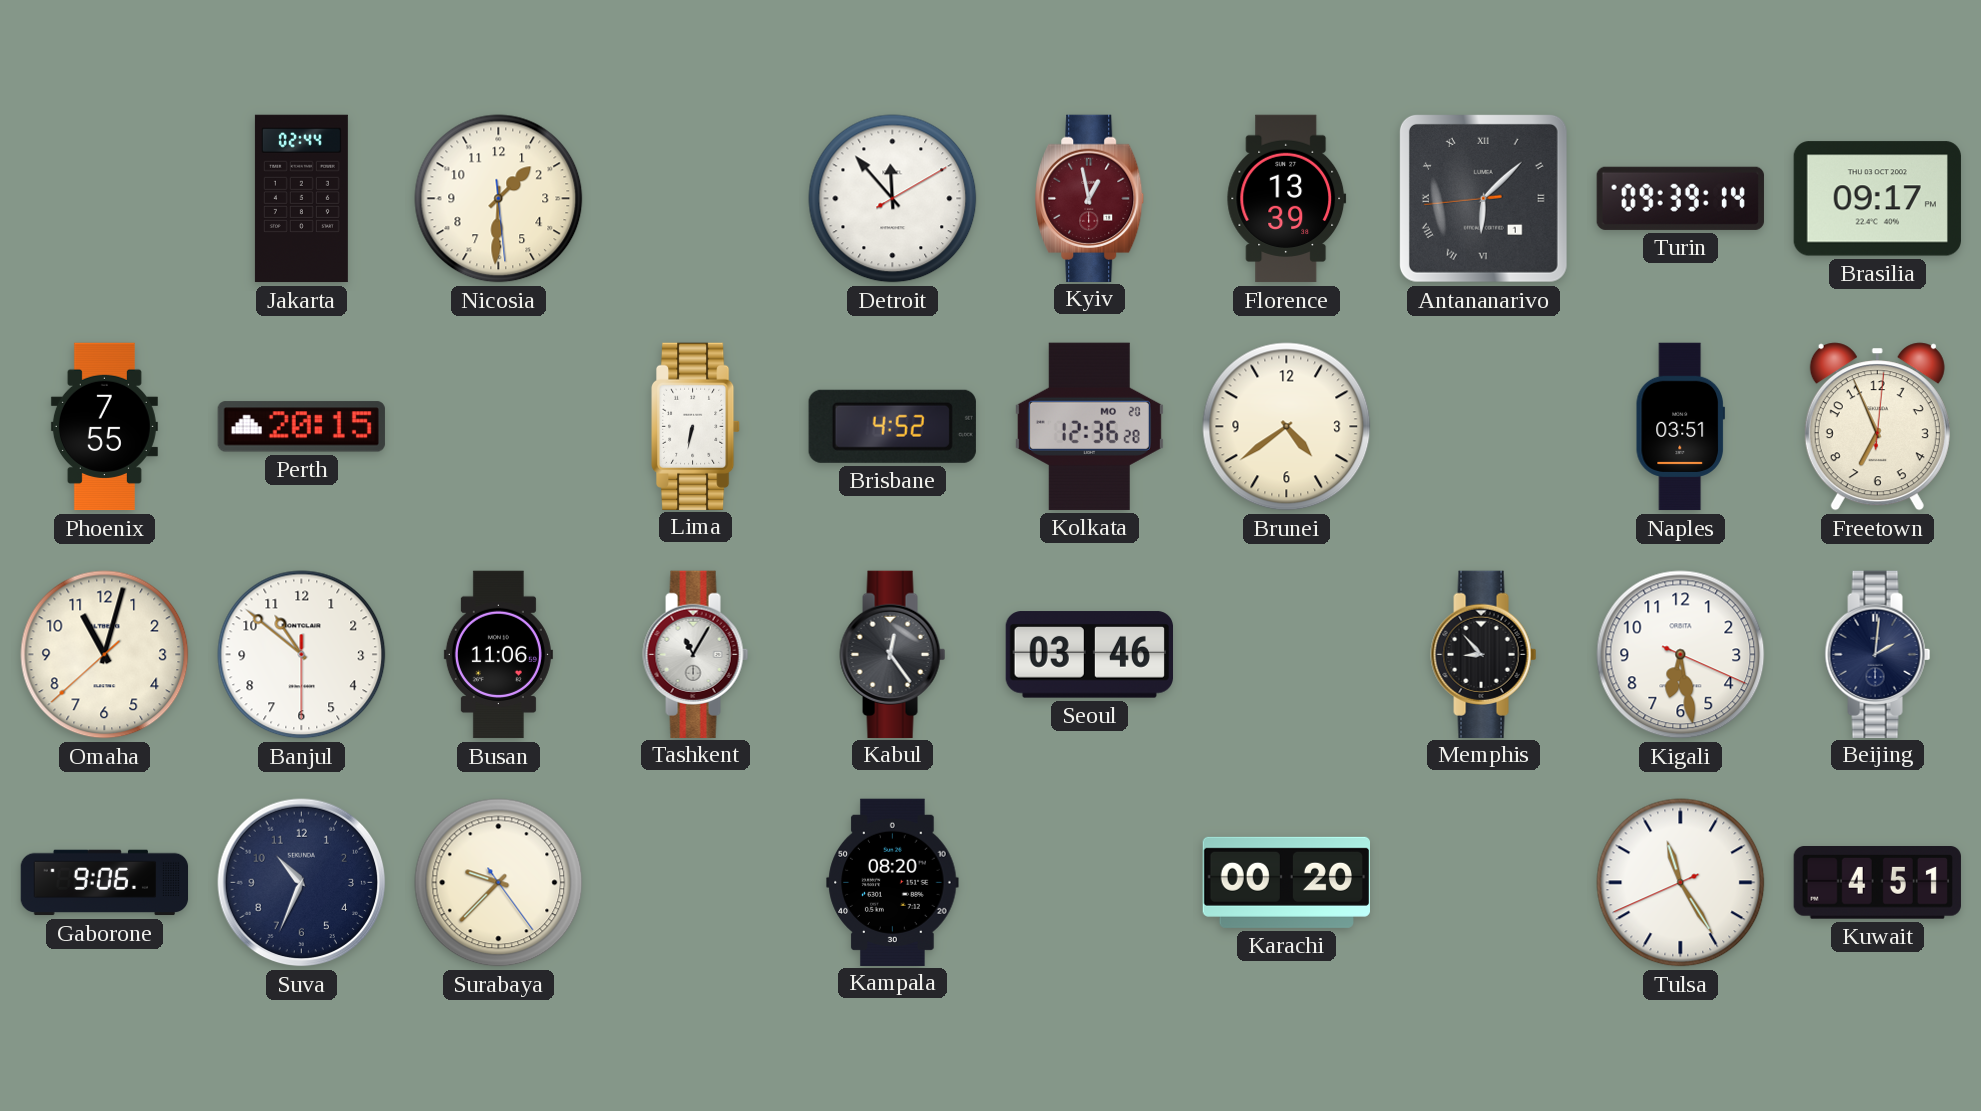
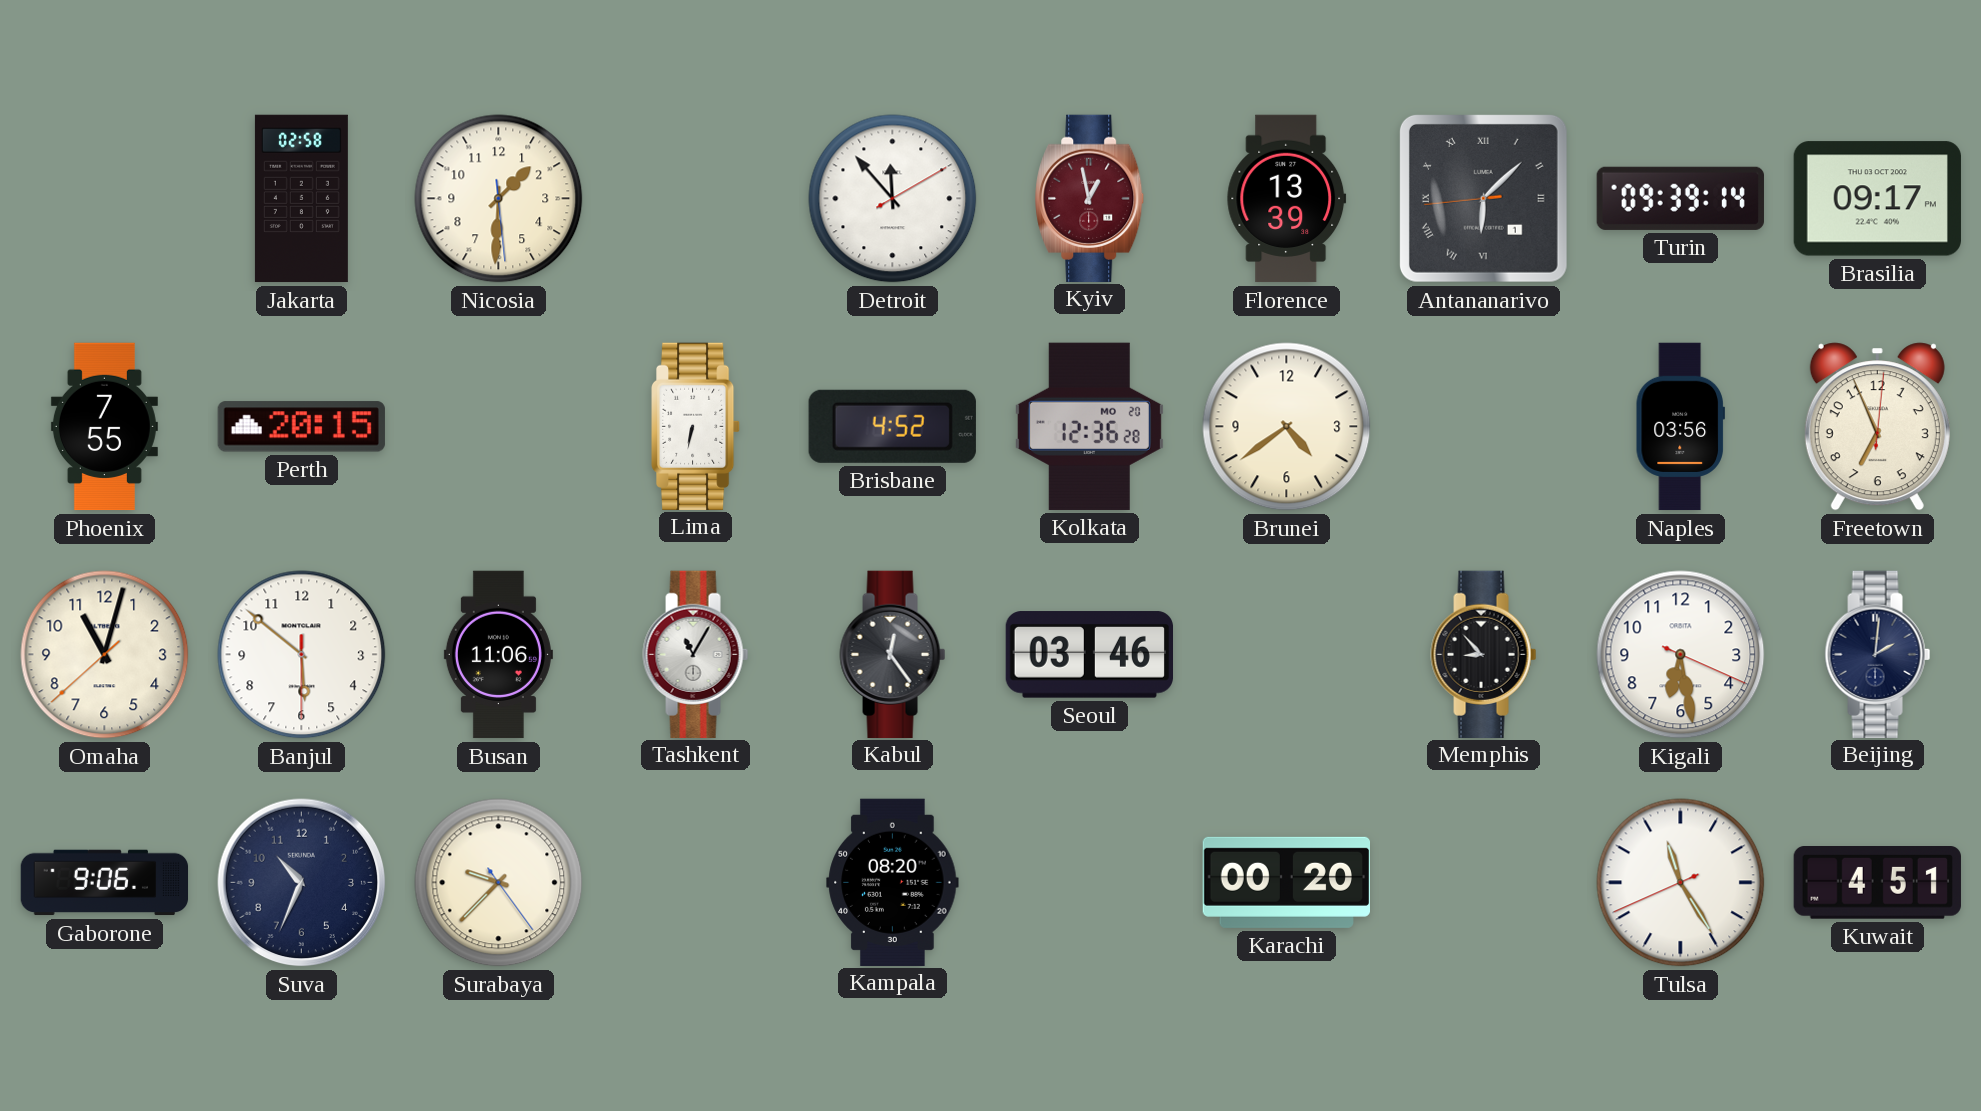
Jakarta: 02:44 -> 02:58 (301, 199)
Naples: 03:51 -> 03:56 (1680, 427)
Banjul: 10:51 -> 5:51 (302, 655)
